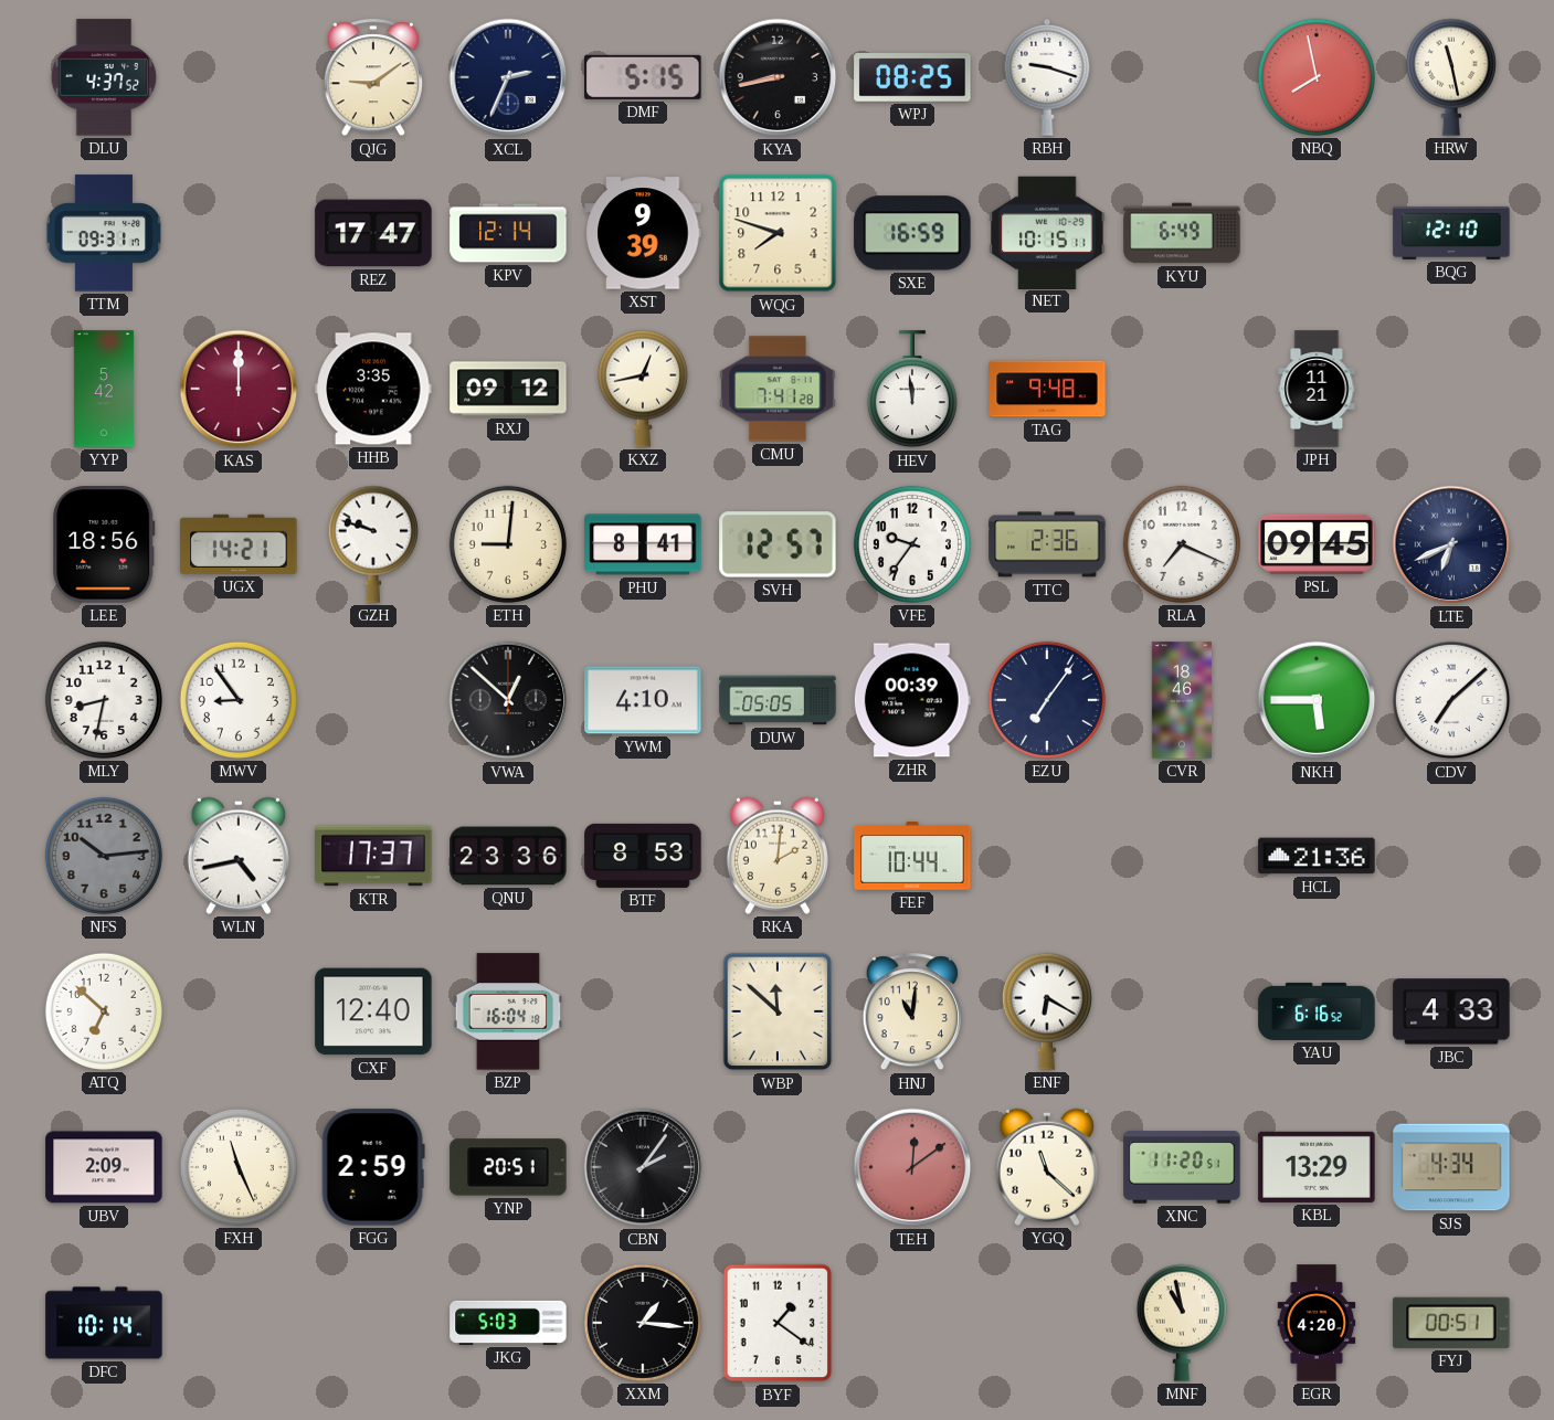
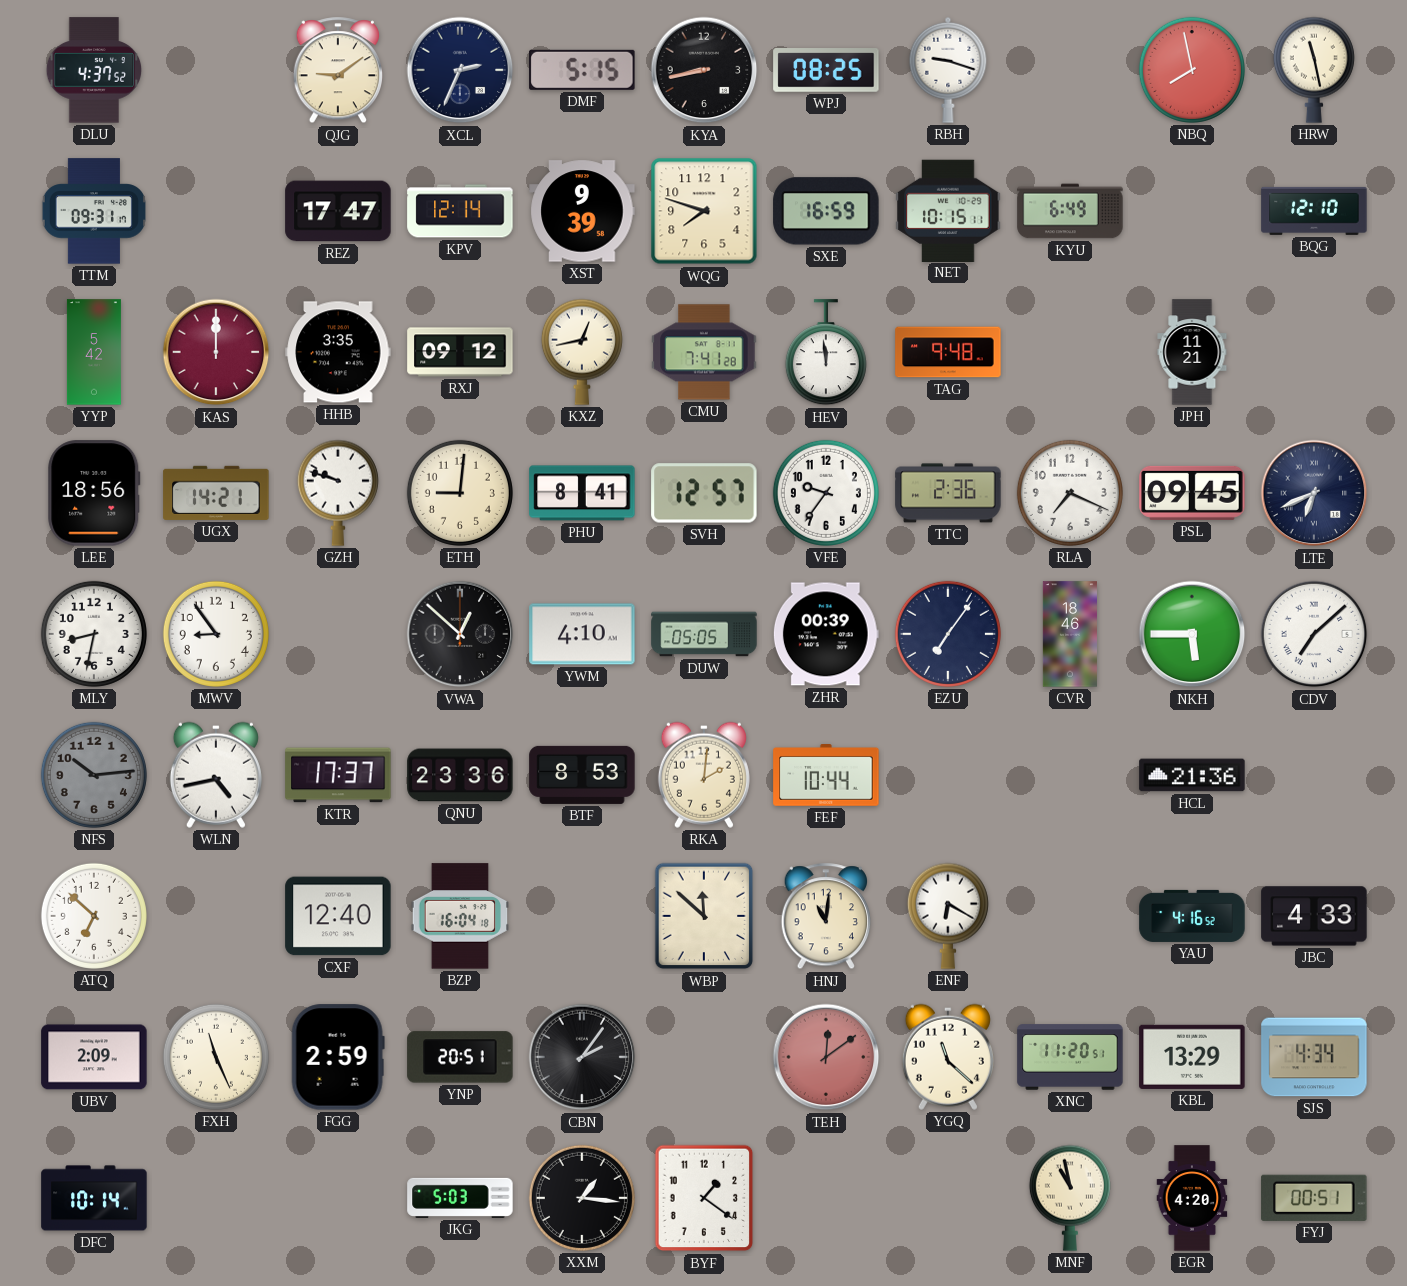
YAU: 6:16 -> 4:16 (1192, 916)
